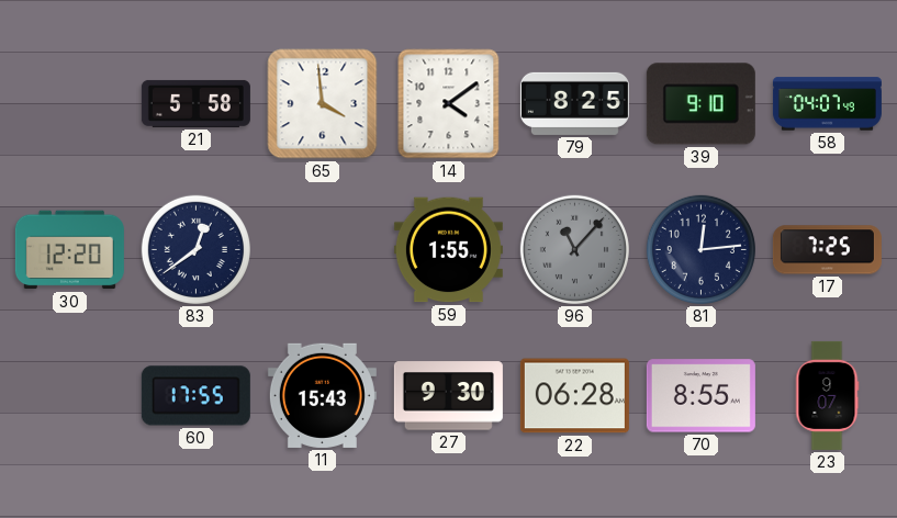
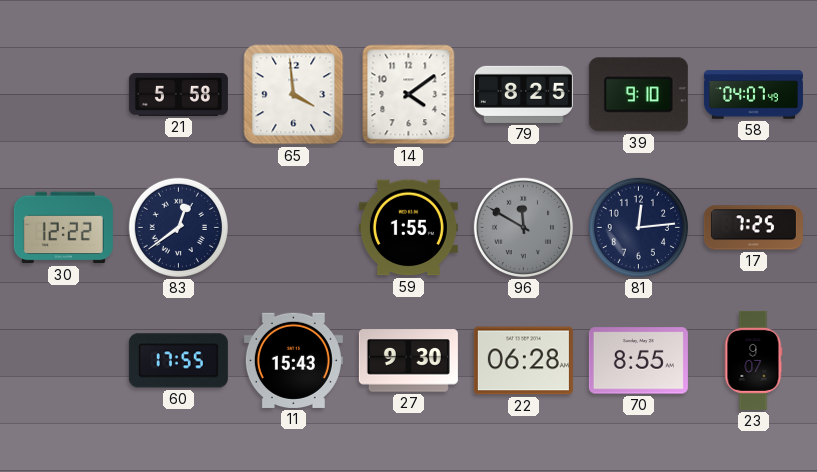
30: 12:20 -> 12:22 (63, 228)
96: 11:07 -> 11:50 (523, 227)
